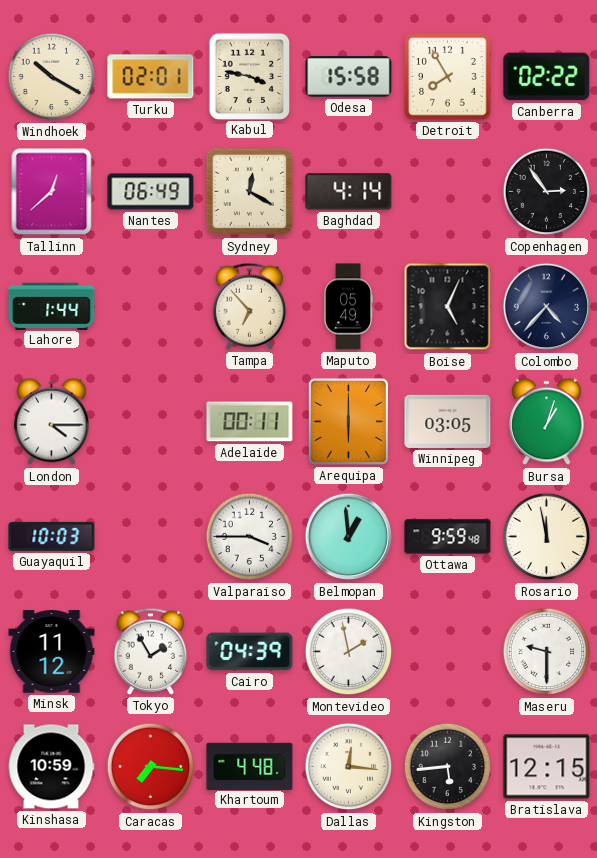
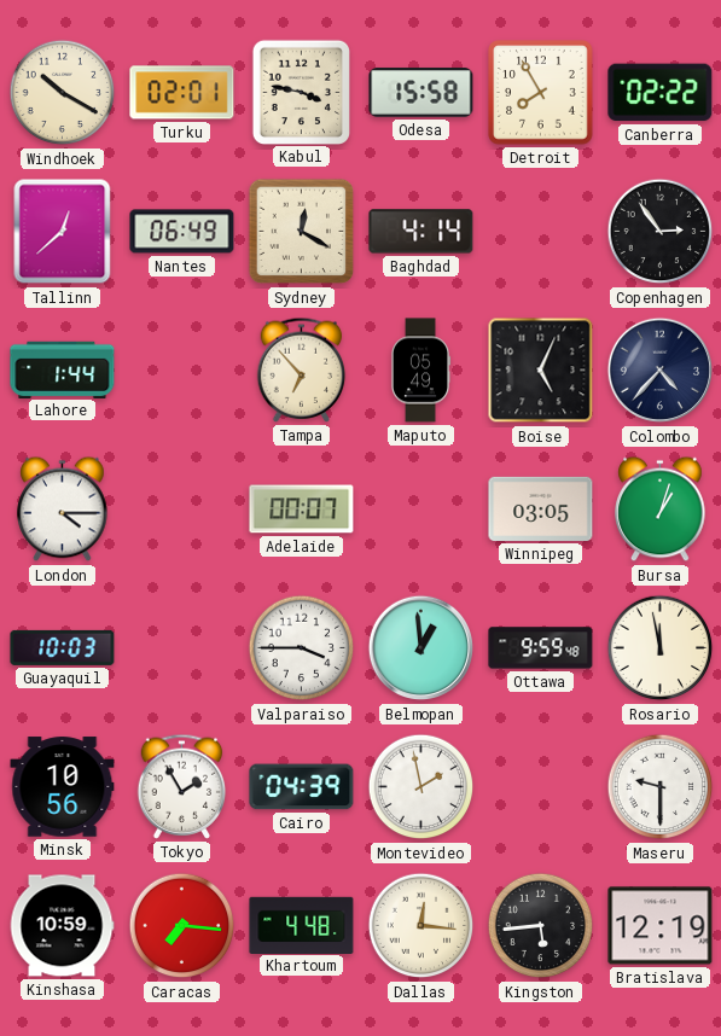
Adelaide: 00:11 -> 00:07 (302, 510)
Arequipa: 6:00 -> none (348, 421)
Minsk: 11:12 -> 10:56 (63, 787)
Bratislava: 12:15 -> 12:19 (661, 926)
